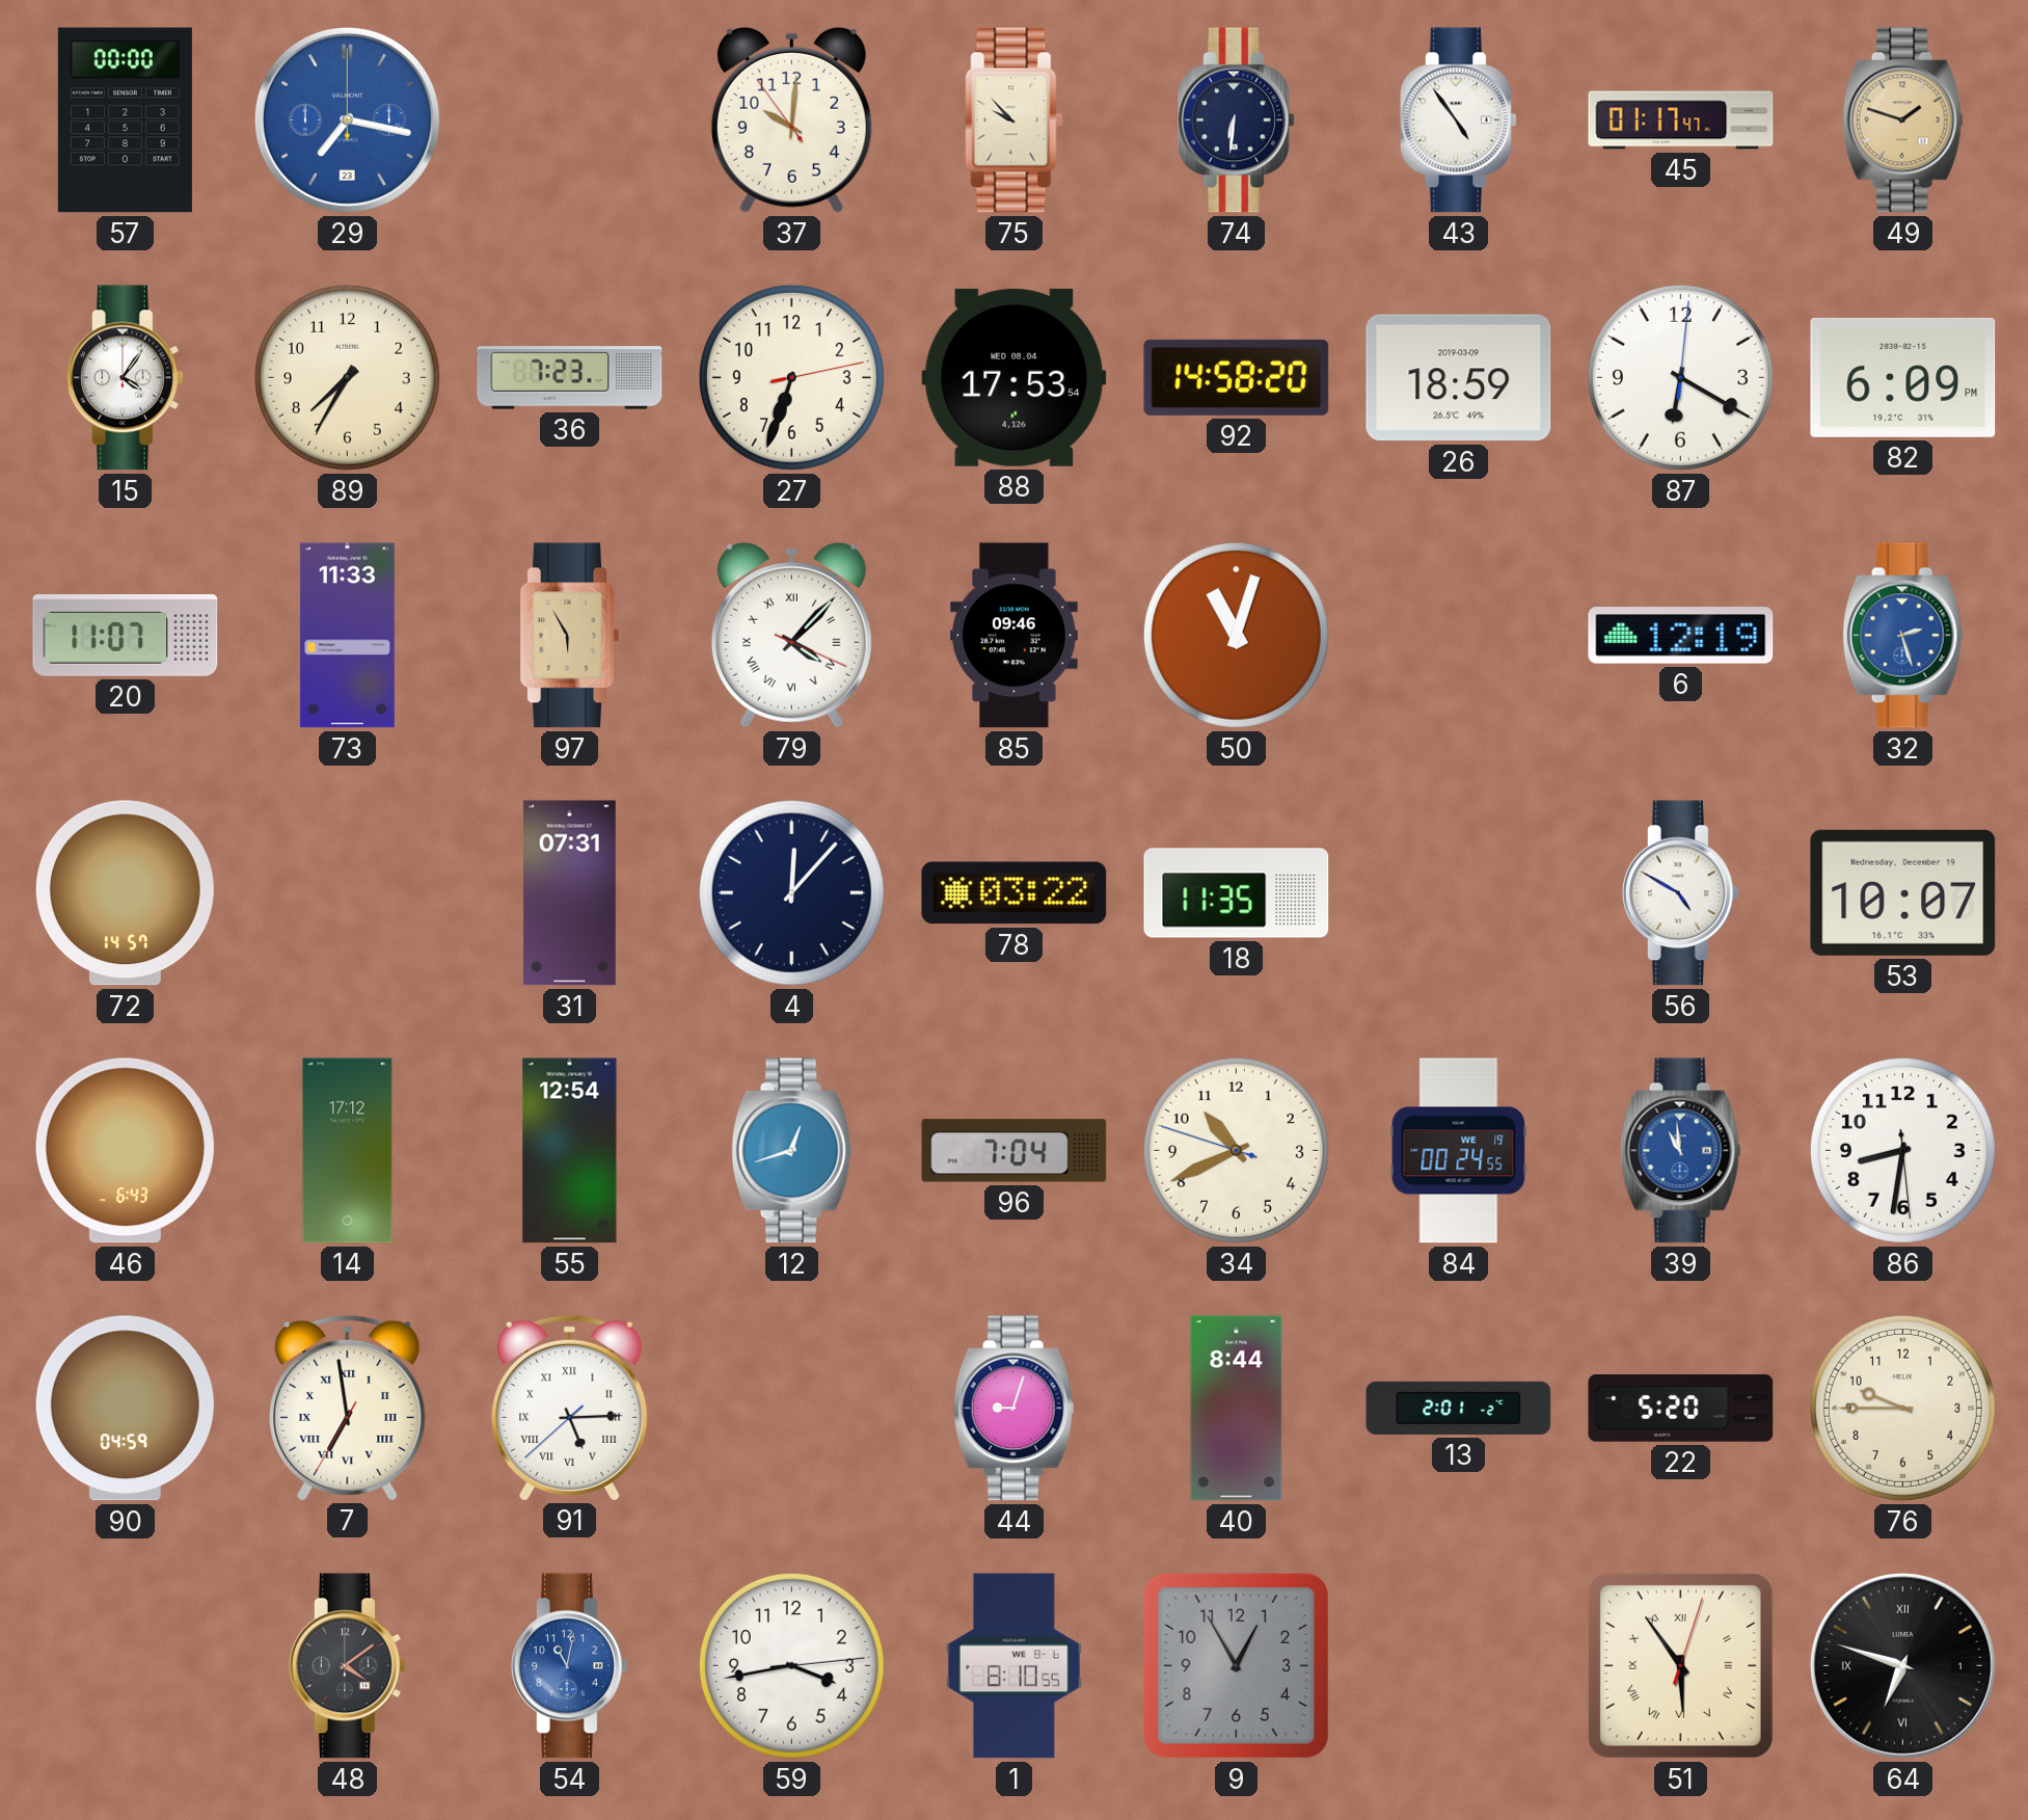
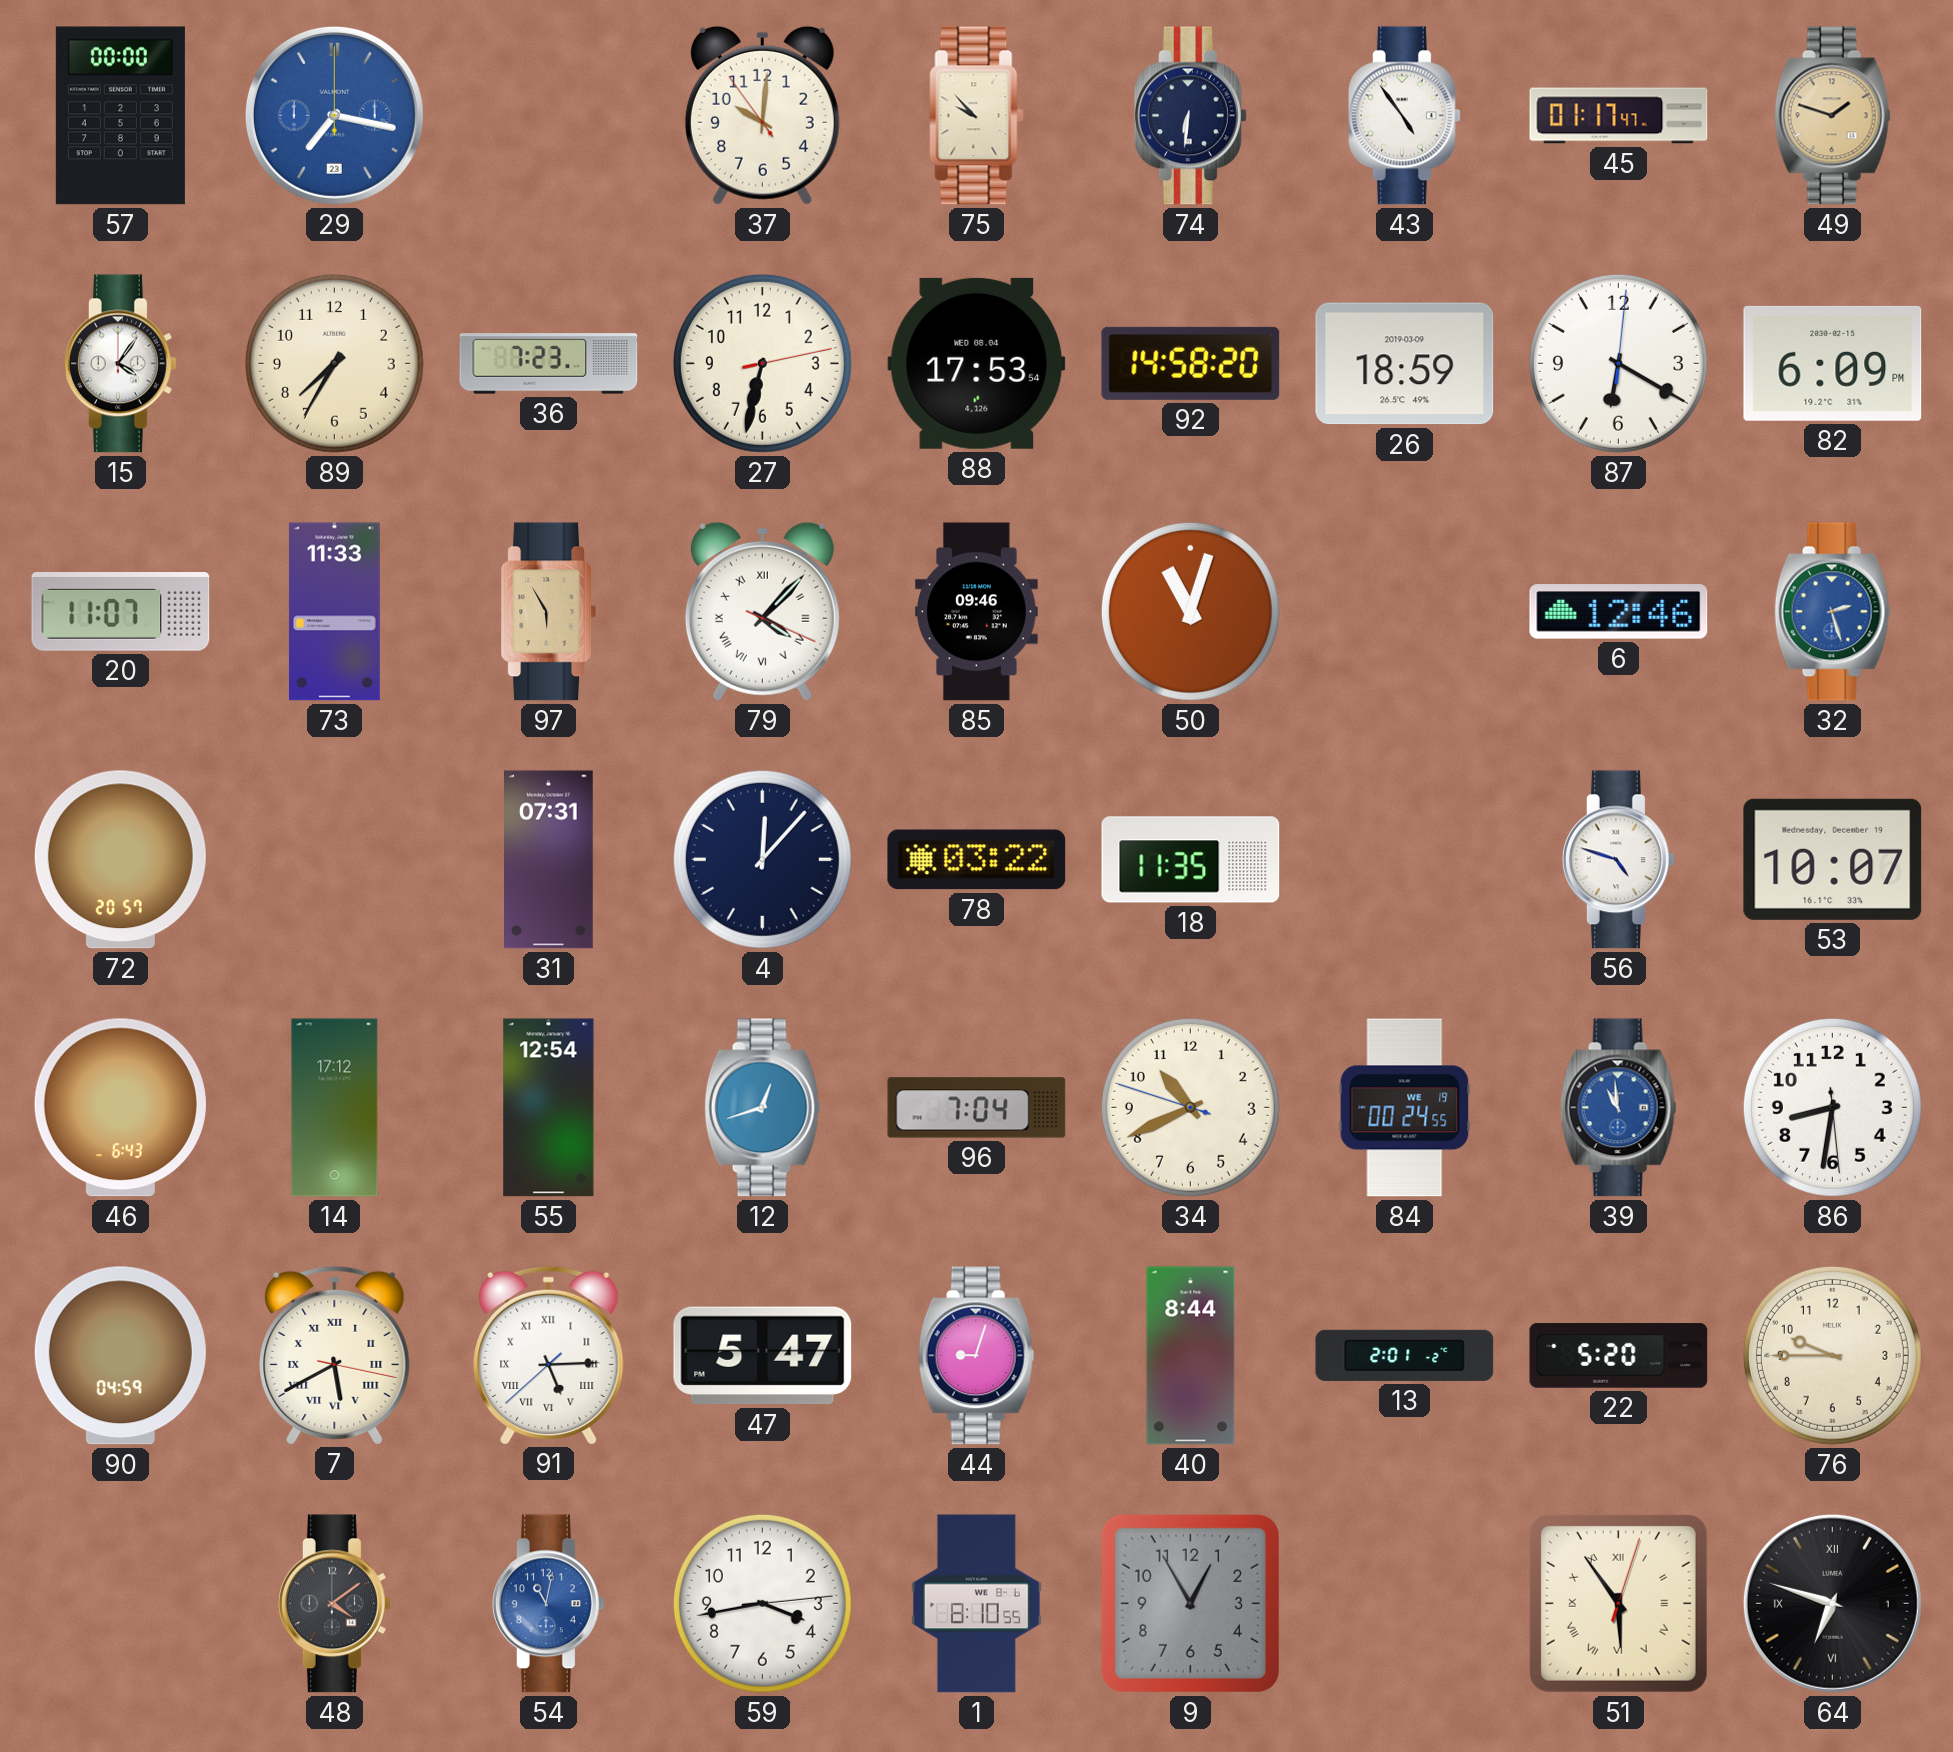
27: 6:33 -> 6:32 (762, 363)
6: 12:19 -> 12:46 (1619, 612)
72: 14:57 -> 20:57 (120, 860)
56: 4:50 -> 4:48 (1618, 860)
7: 6:58 -> 5:40 (335, 1355)
47: none -> 5:47 (763, 1356)
